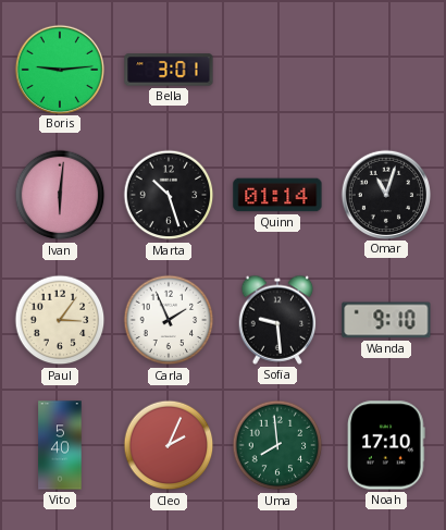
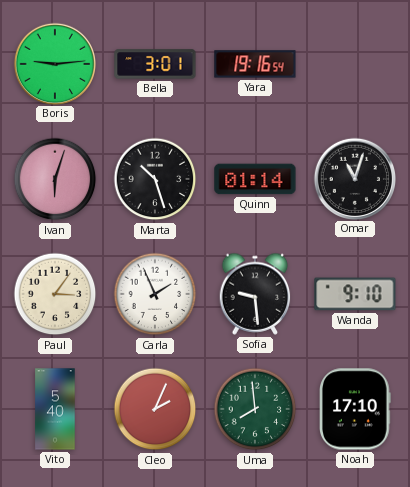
Yara: none -> 19:16 (255, 64)
Ivan: 6:01 -> 6:03 (55, 179)
